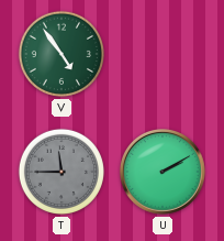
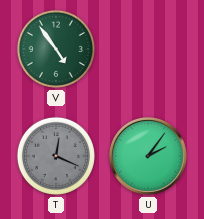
T: 11:45 -> 12:19 (56, 156)
U: 2:10 -> 2:06 (149, 157)
